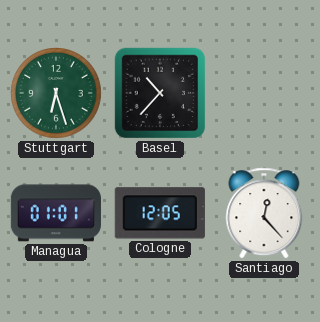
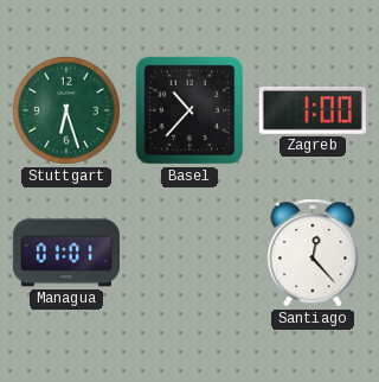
Zagreb: none -> 1:00 (313, 110)
Cologne: 12:05 -> none (160, 213)
